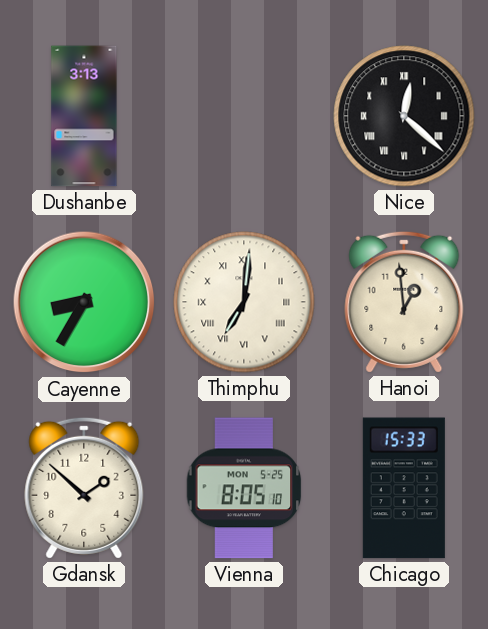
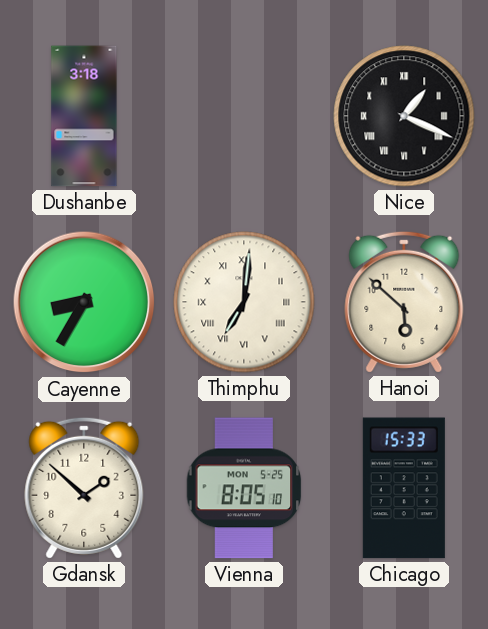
Dushanbe: 3:13 -> 3:18 (84, 116)
Nice: 12:22 -> 1:19 (404, 116)
Hanoi: 12:59 -> 5:52 (404, 302)
